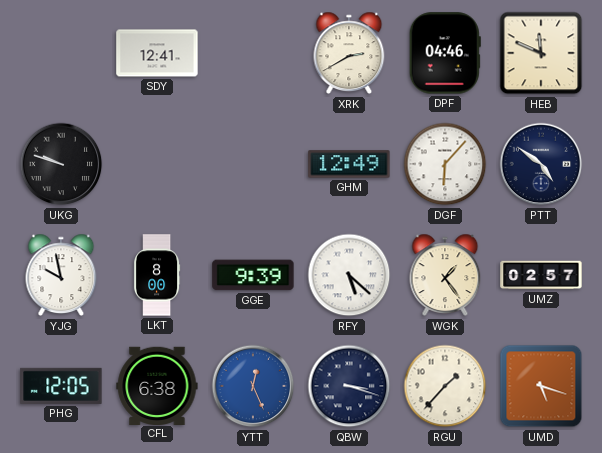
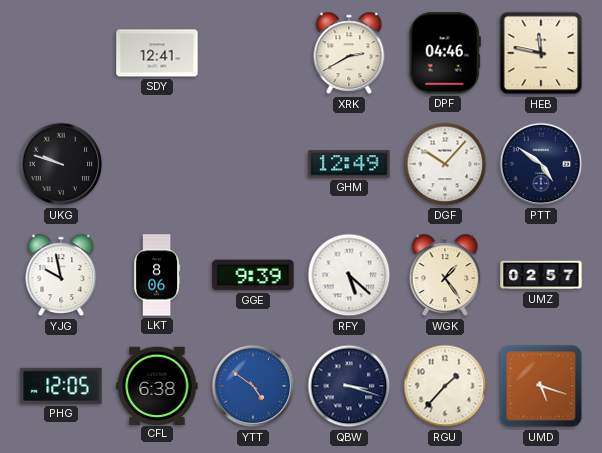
HEB: 11:49 -> 11:47 (541, 53)
DGF: 6:07 -> 10:07 (445, 164)
LKT: 8:00 -> 8:06 (157, 275)
YTT: 12:26 -> 4:51 (253, 386)
